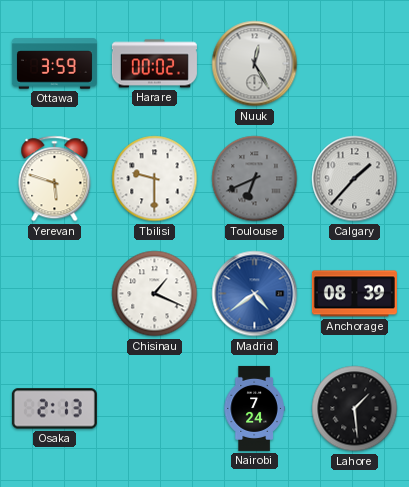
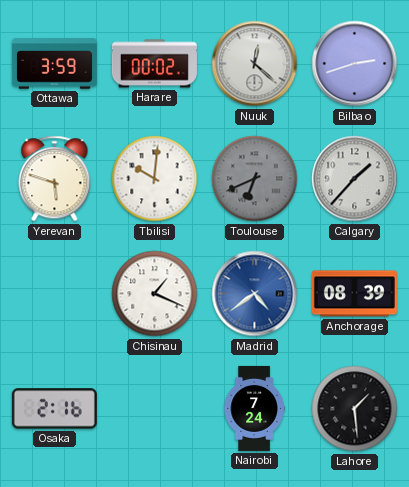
Nuuk: 12:25 -> 12:22 (255, 64)
Bilbao: none -> 2:42 (355, 64)
Tbilisi: 9:30 -> 10:01 (155, 179)
Osaka: 2:13 -> 2:16 (54, 409)
